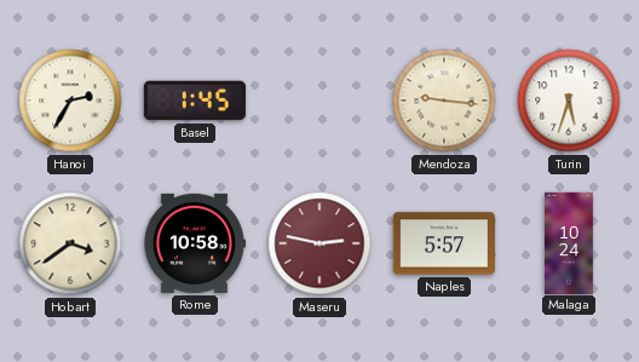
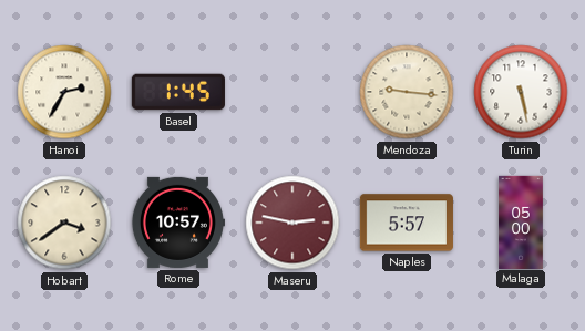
Turin: 5:33 -> 5:28 (521, 92)
Rome: 10:58 -> 10:57 (177, 223)
Malaga: 10:24 -> 05:00 (522, 221)
